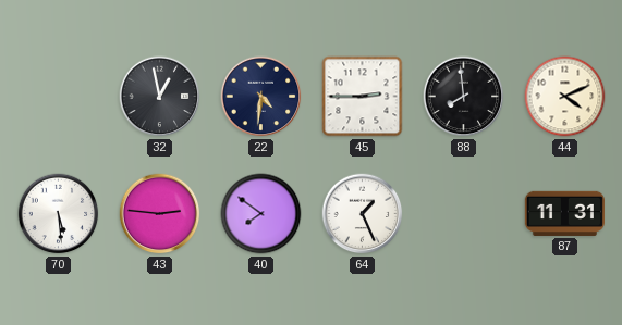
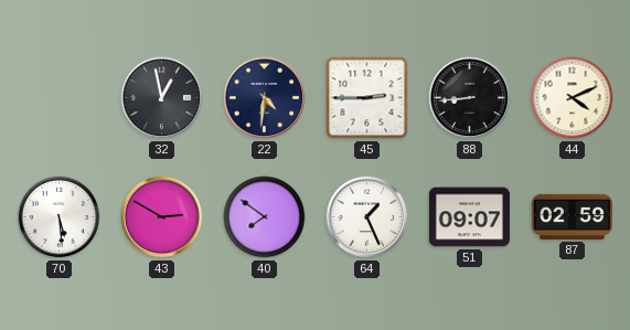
88: 7:59 -> 8:44 (470, 98)
43: 2:46 -> 2:50 (162, 217)
51: none -> 09:07 (469, 217)
87: 11:31 -> 02:59 (572, 216)
